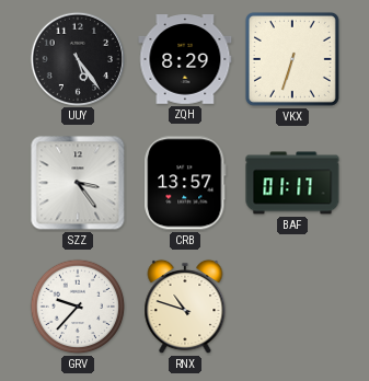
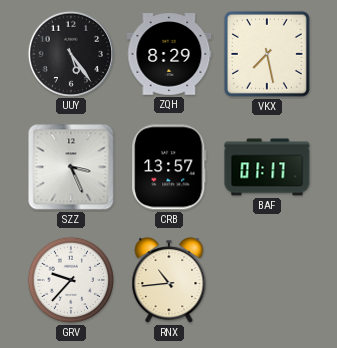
VKX: 6:33 -> 7:28 (267, 54)
SZZ: 3:24 -> 3:26 (71, 167)
RNX: 10:48 -> 10:44 (169, 280)
